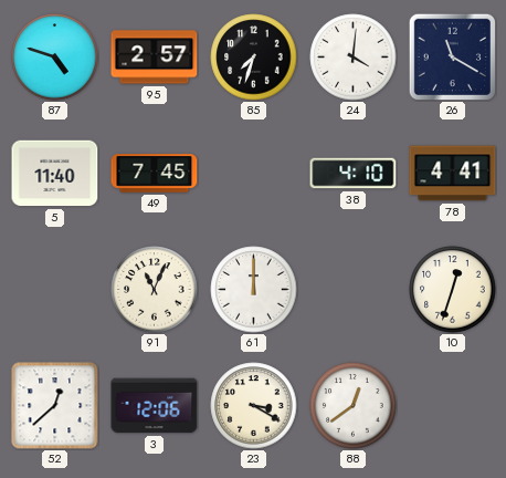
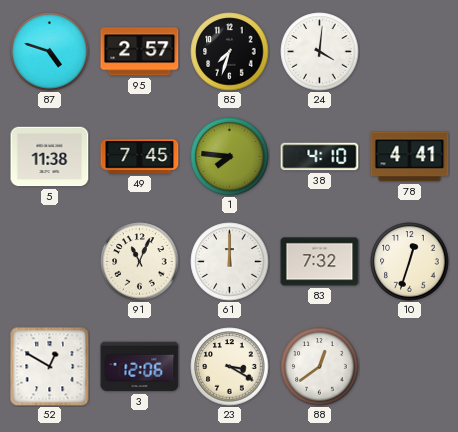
26: 11:20 -> none (452, 56)
5: 11:40 -> 11:38 (50, 157)
1: none -> 7:46 (230, 157)
83: none -> 7:32 (320, 262)
52: 12:38 -> 12:50 (50, 367)
